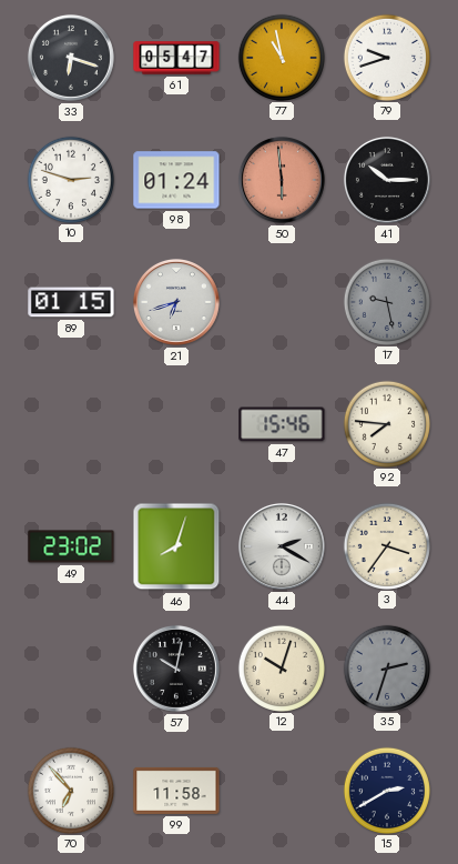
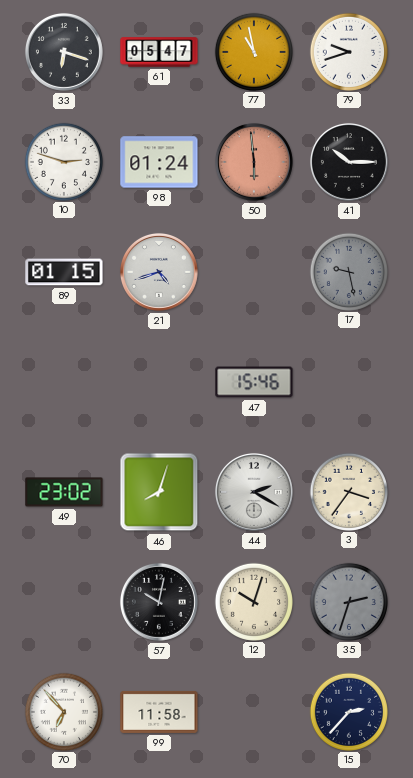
21: 6:42 -> 4:42 (159, 272)
92: 7:46 -> none (386, 423)
15: 2:40 -> 2:37 (348, 711)
